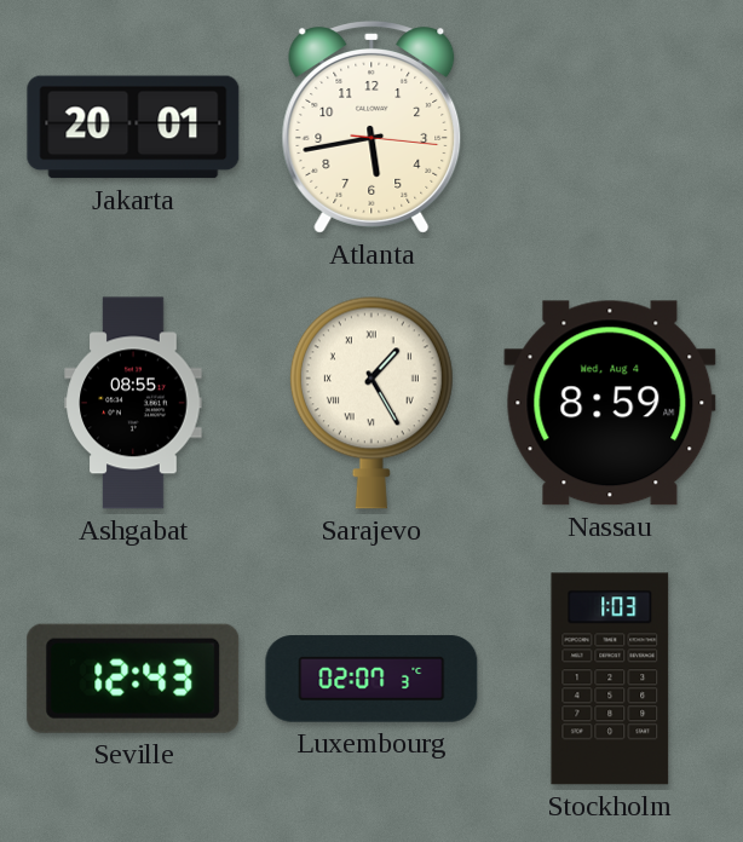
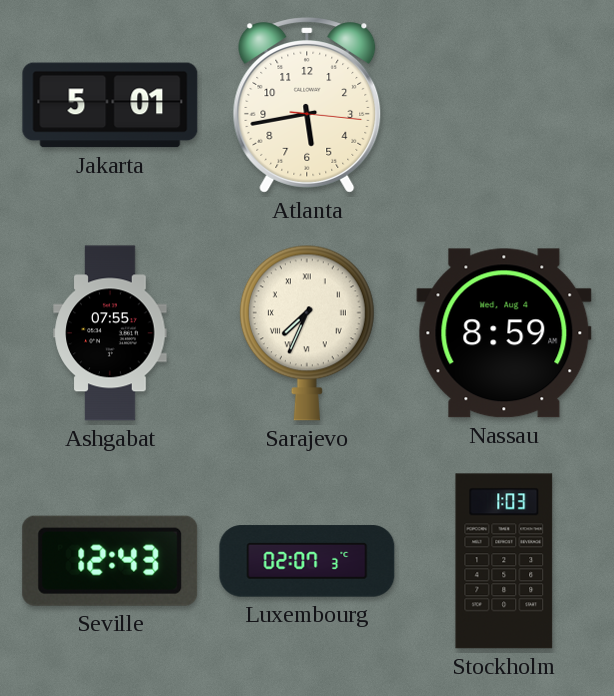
Jakarta: 20:01 -> 5:01 (110, 105)
Ashgabat: 08:55 -> 07:55 (110, 333)
Sarajevo: 1:25 -> 7:34 (307, 333)
